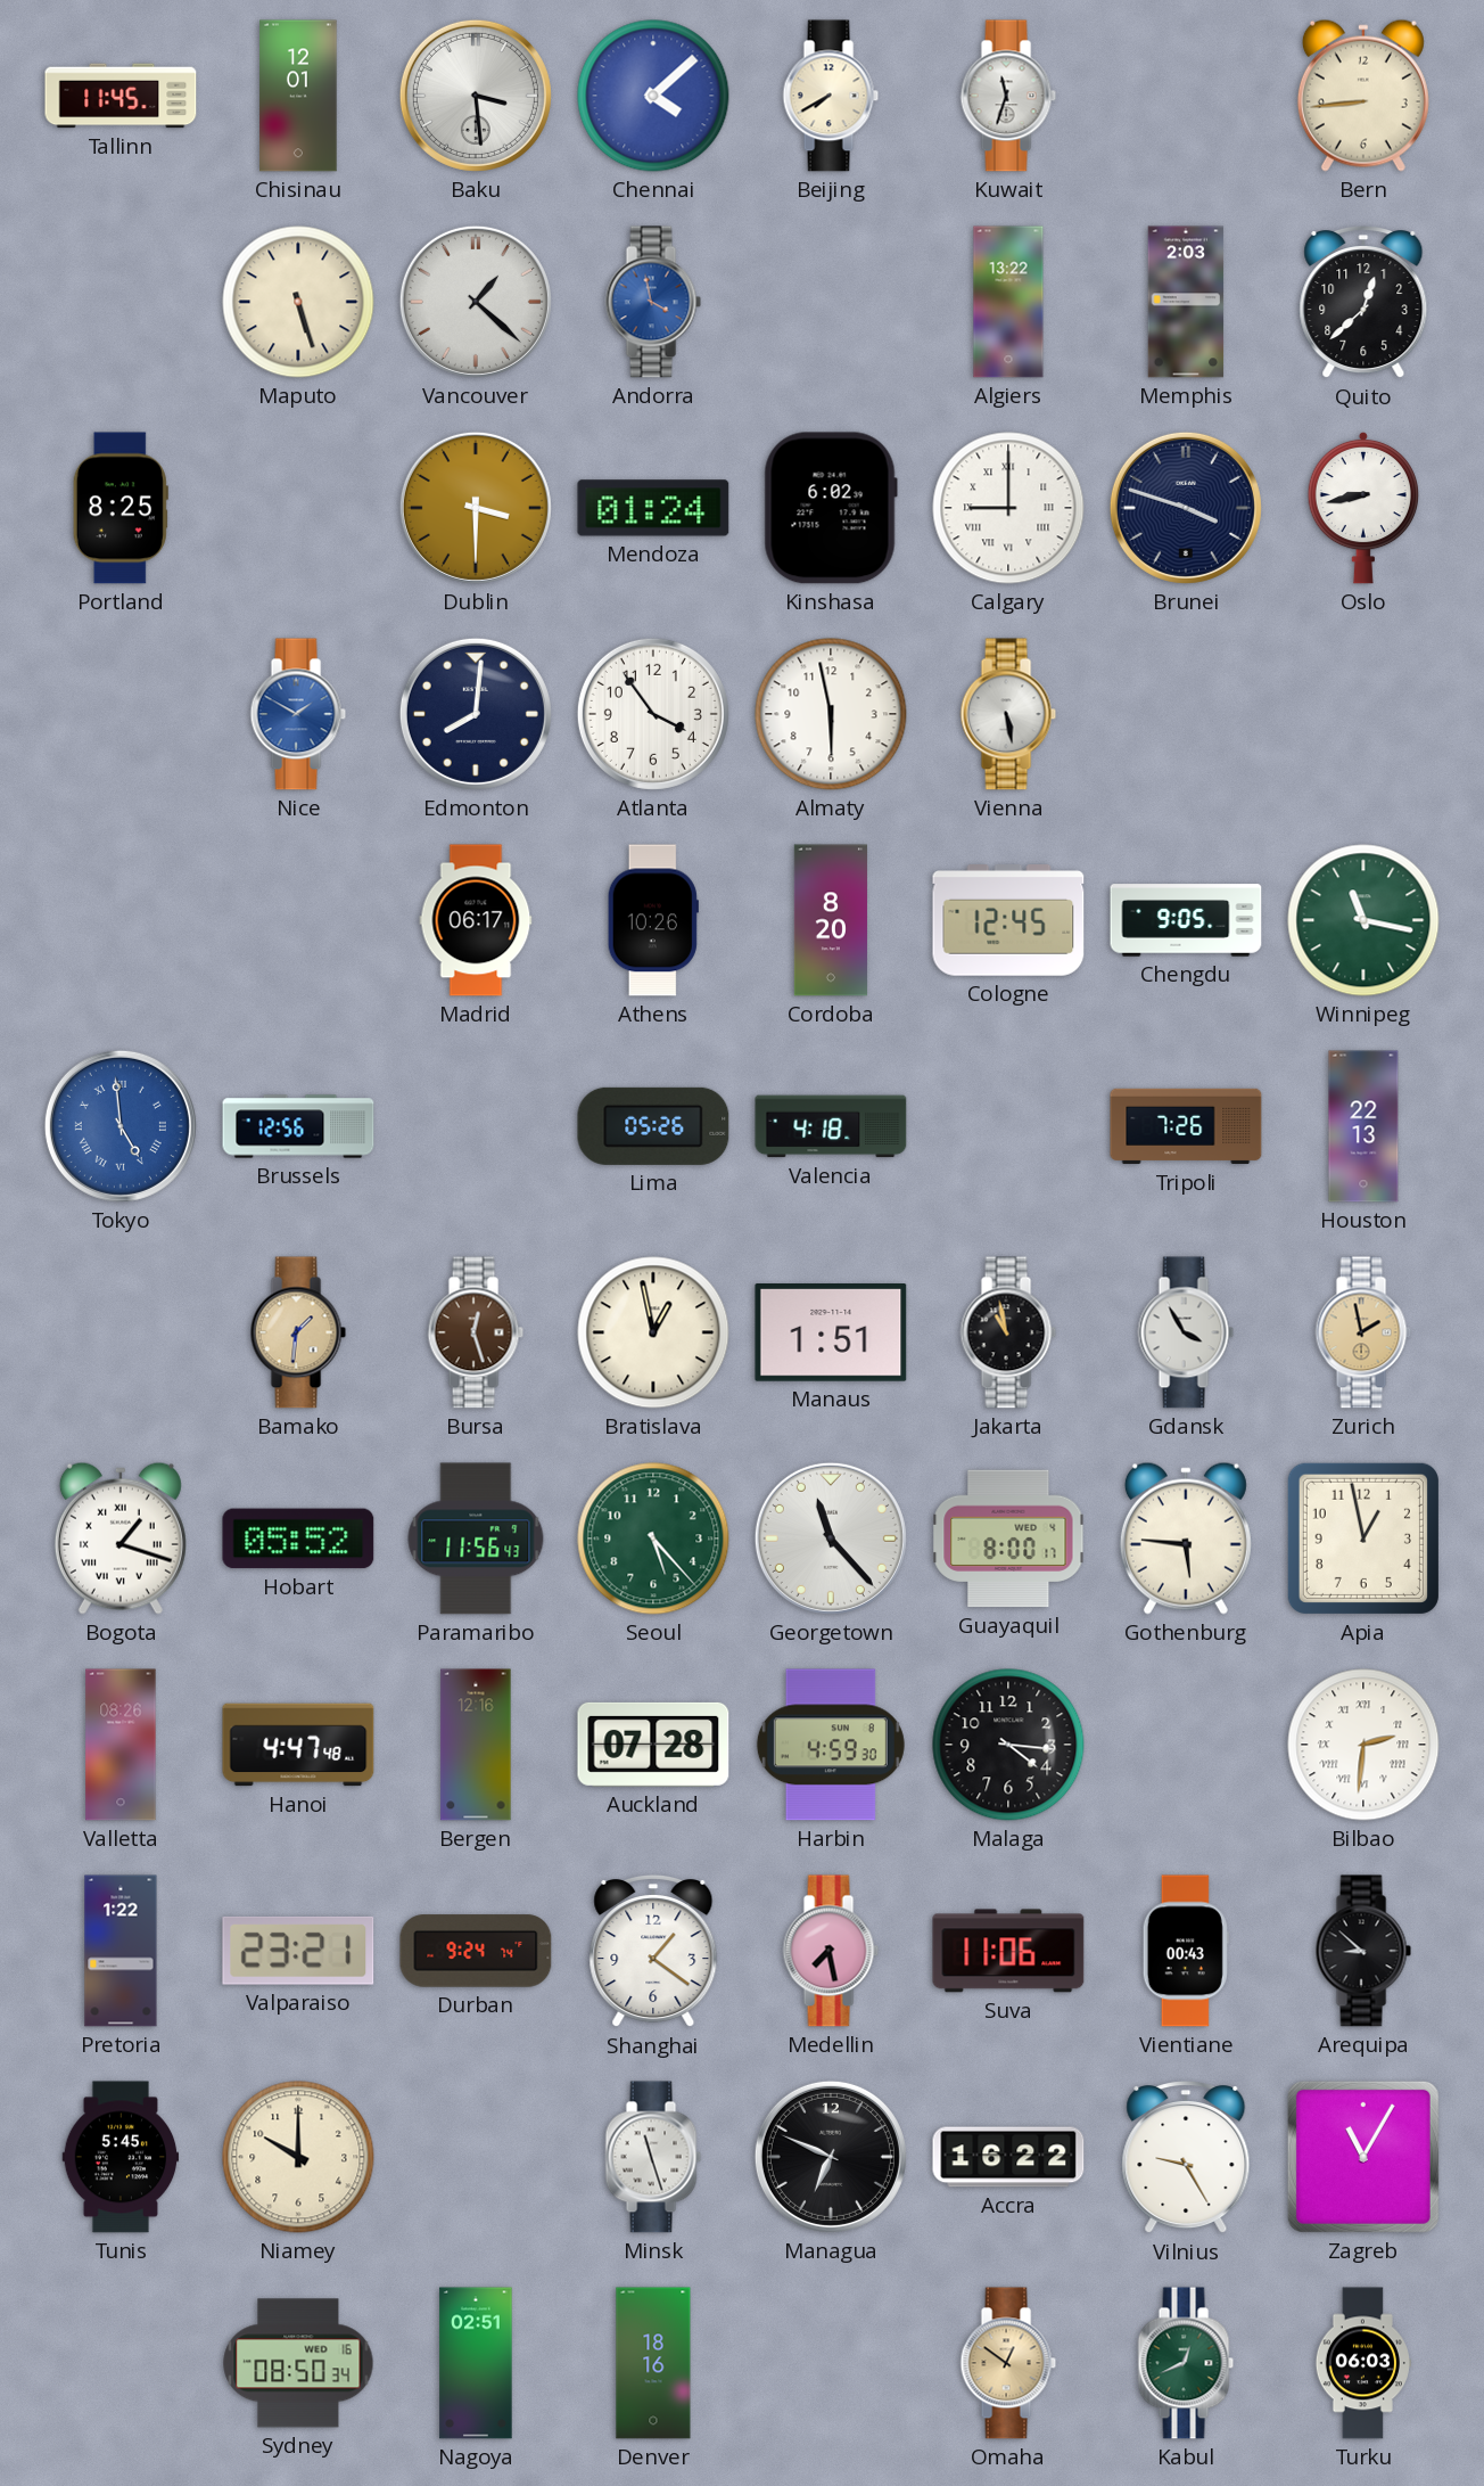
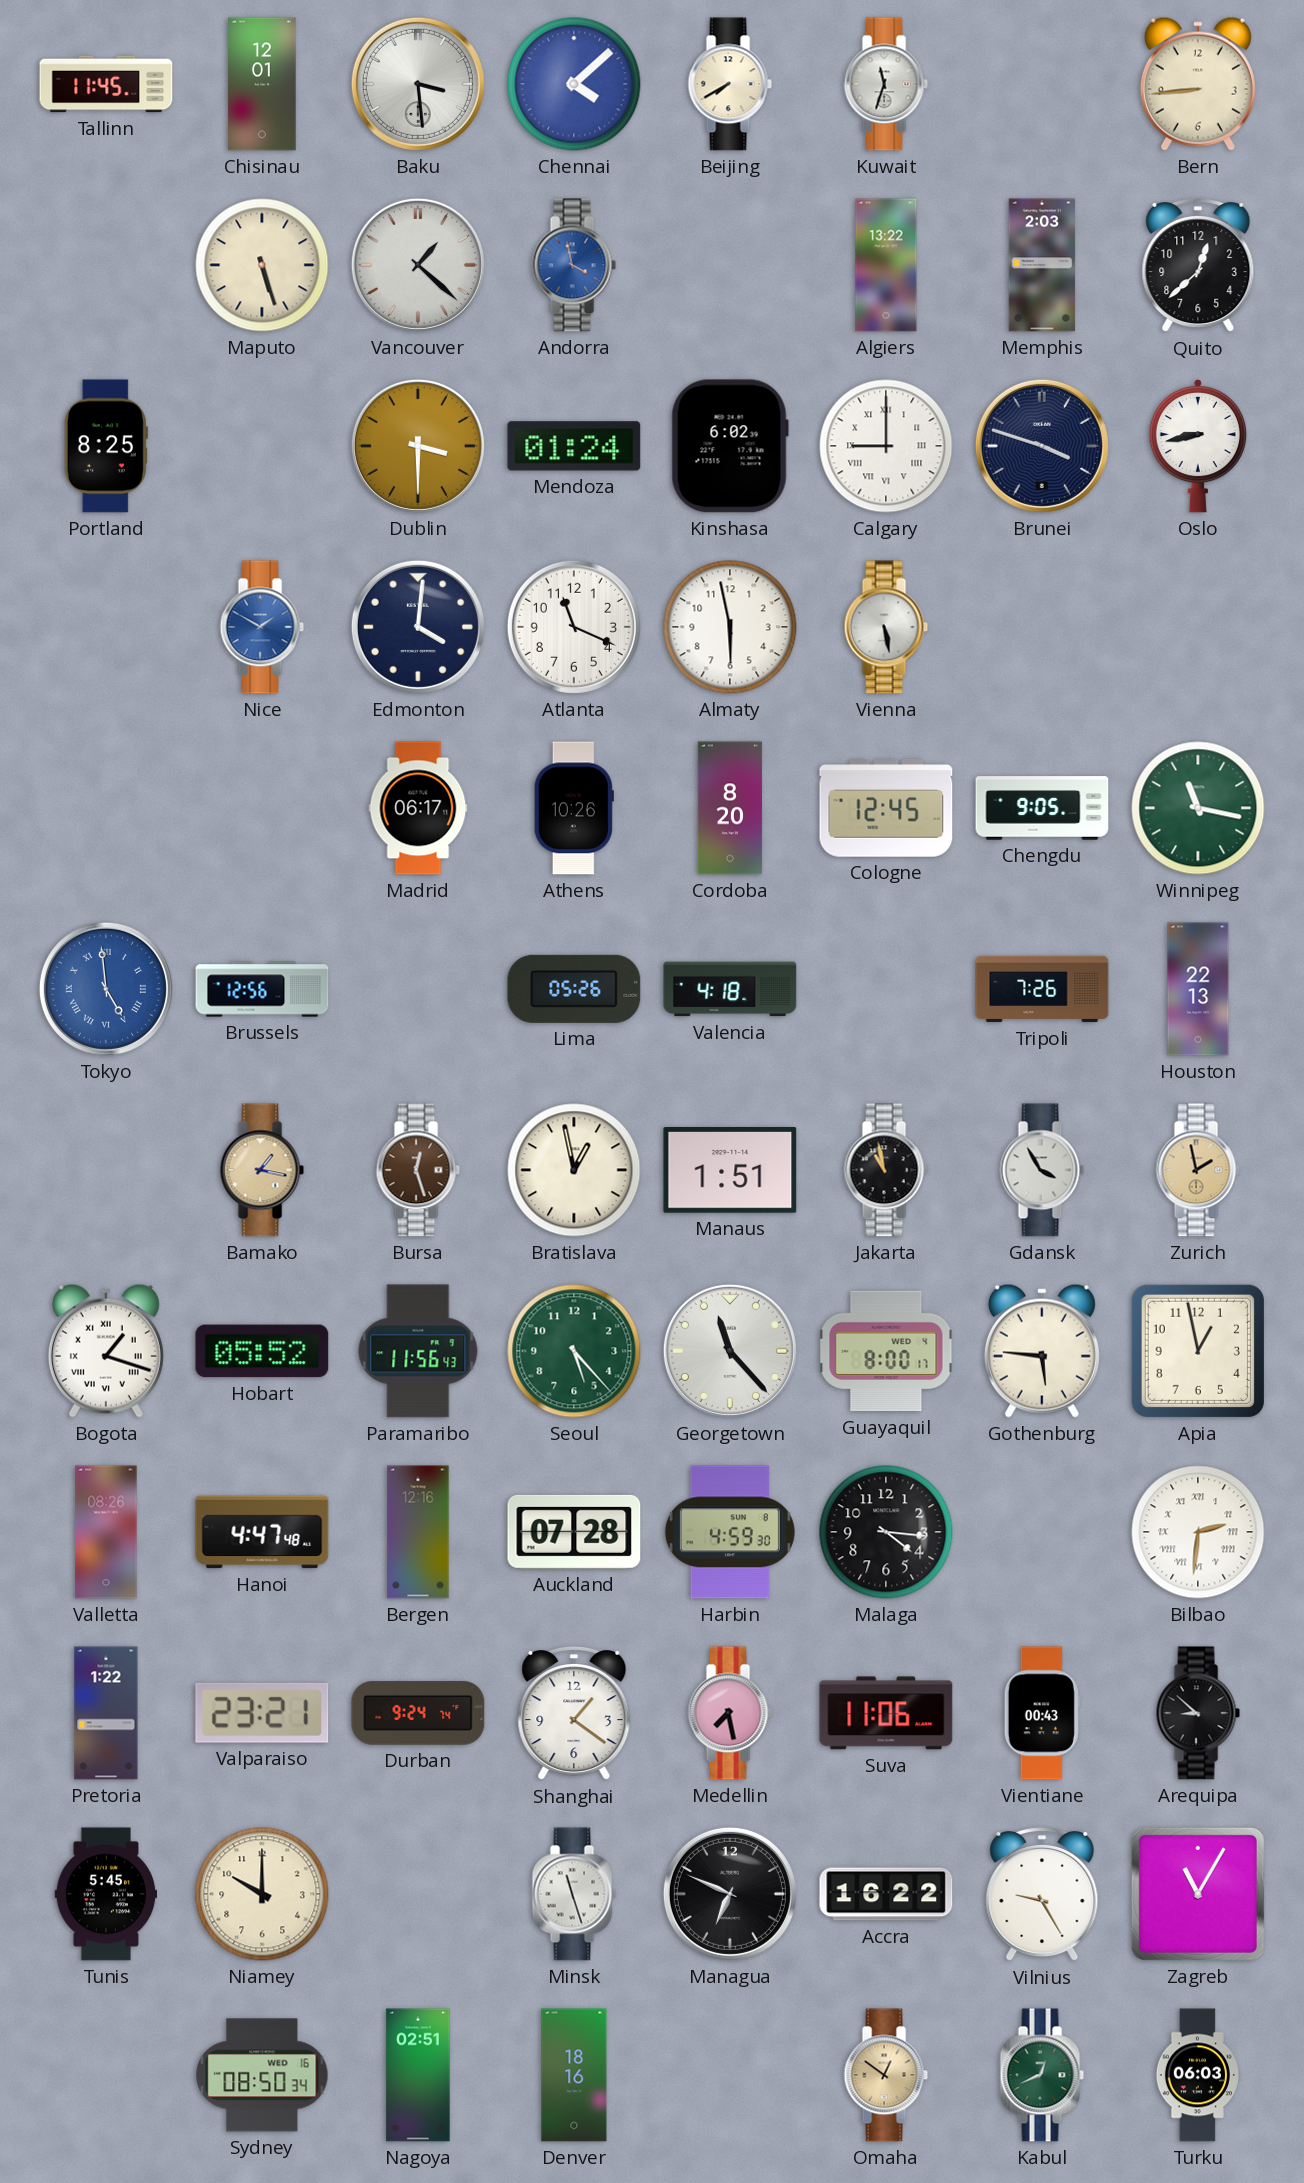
Edmonton: 8:01 -> 4:01 (418, 627)
Atlanta: 3:54 -> 11:19 (574, 627)
Bamako: 1:31 -> 1:17 (262, 1170)
